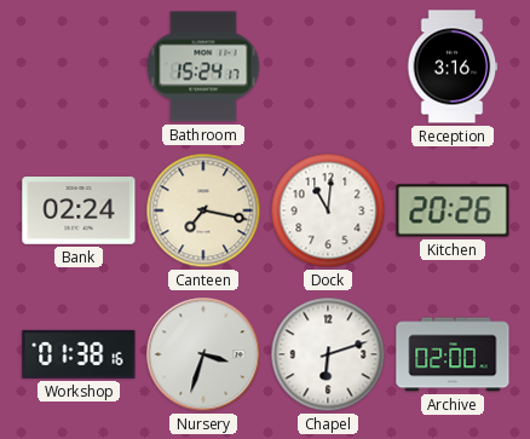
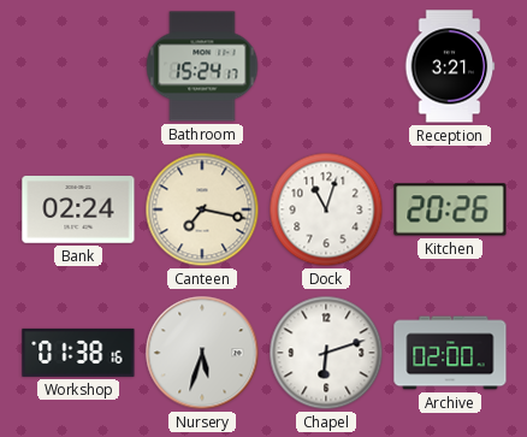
Reception: 3:16 -> 3:21 (450, 66)
Dock: 11:01 -> 11:03 (326, 209)
Nursery: 3:33 -> 5:33 (202, 353)
